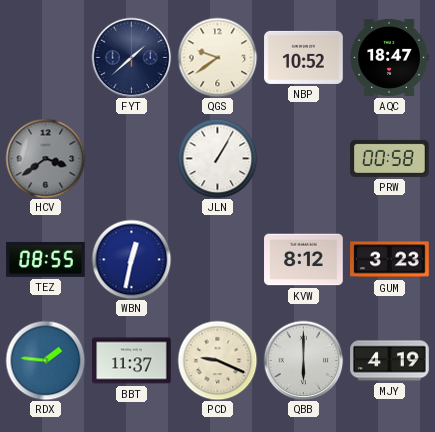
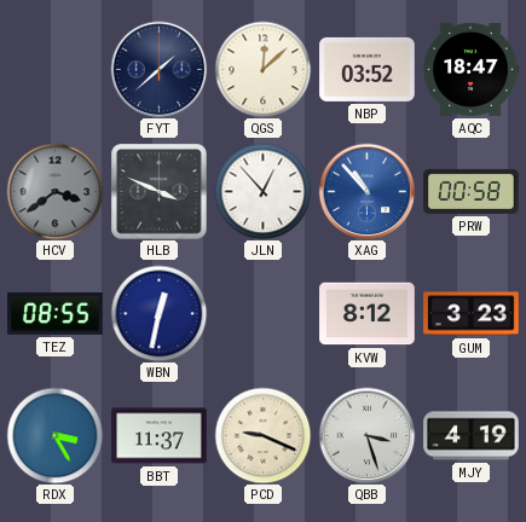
QGS: 9:39 -> 12:08 (262, 69)
NBP: 10:52 -> 03:52 (368, 69)
HLB: none -> 3:49 (160, 192)
JLN: 1:05 -> 12:53 (262, 191)
XAG: none -> 10:53 (366, 191)
RDX: 1:46 -> 3:25 (54, 435)
QBB: 6:00 -> 3:27 (366, 435)
